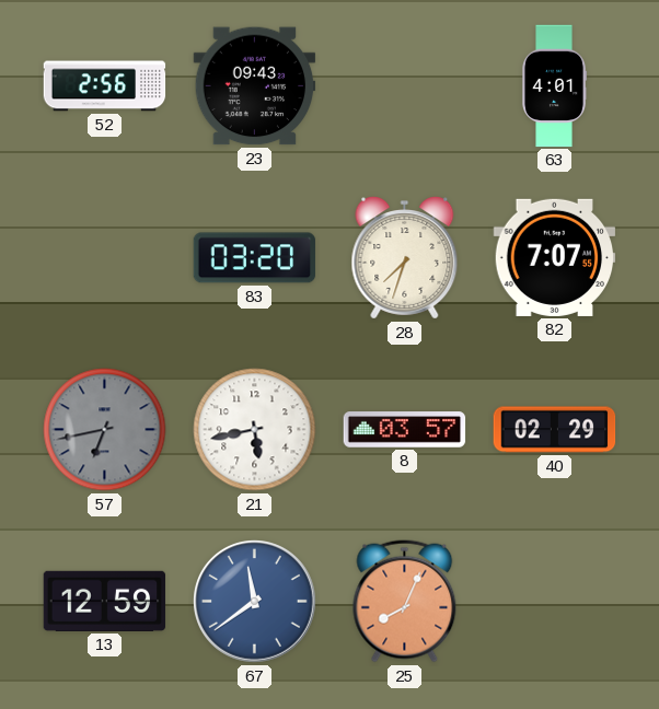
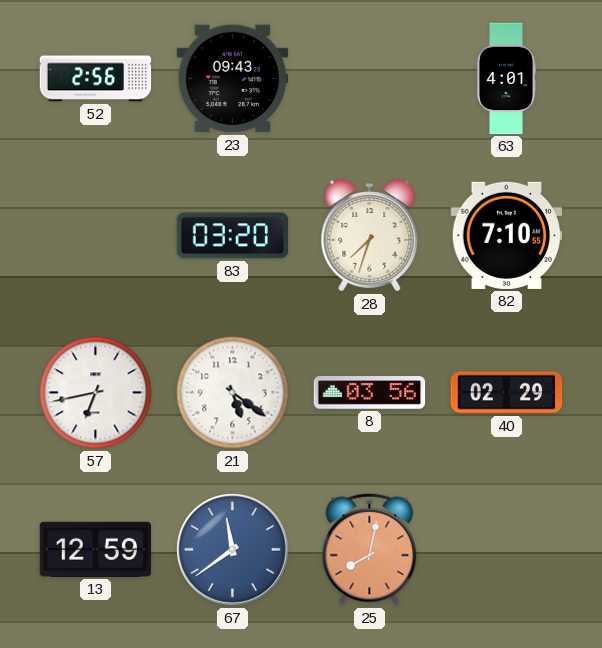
82: 7:07 -> 7:10 (507, 235)
57 dial: grey -> white (96, 393)
21: 5:43 -> 5:21 (233, 393)
8: 03:57 -> 03:56 (370, 393)
25: 8:04 -> 8:02 (370, 550)
